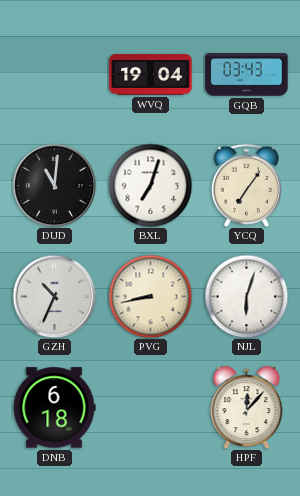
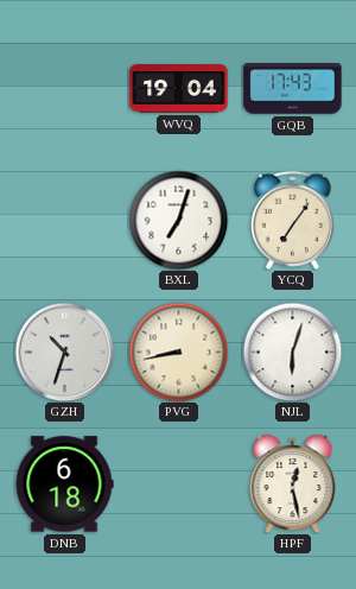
GQB: 03:43 -> 17:43 (293, 89)
DUD: 11:01 -> none (54, 185)
GZH: 10:34 -> 10:33 (64, 351)
HPF: 12:07 -> 12:28 (293, 484)
